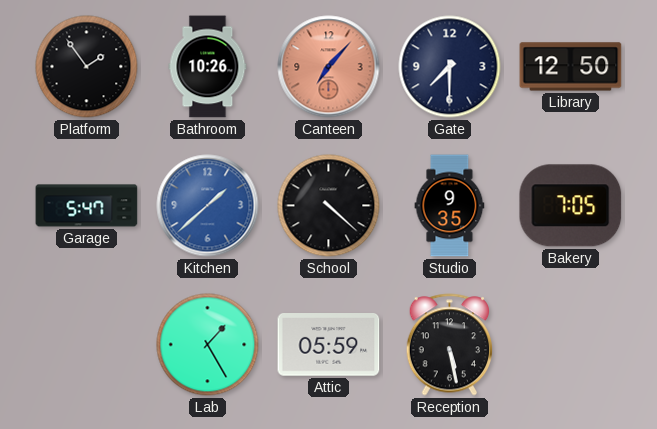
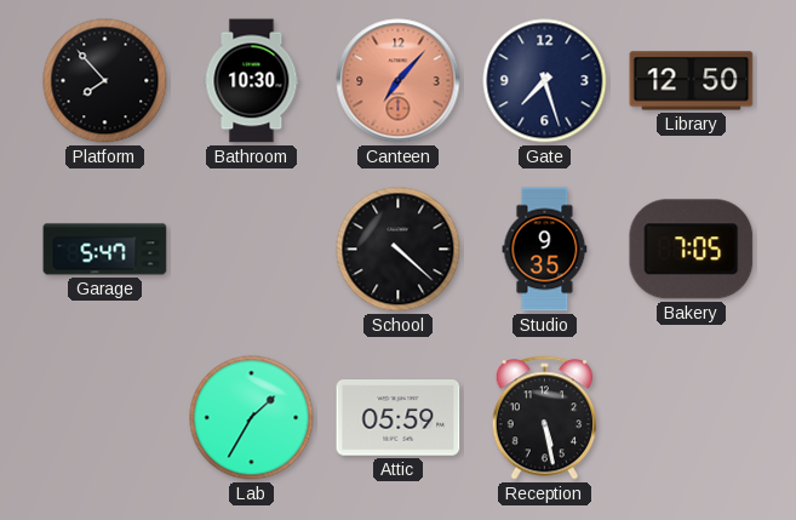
Platform: 1:54 -> 7:53 (105, 81)
Bathroom: 10:26 -> 10:30 (252, 81)
Gate: 7:30 -> 7:27 (545, 81)
Kitchen: 1:38 -> none (208, 206)
Lab: 1:25 -> 1:35 (252, 418)
